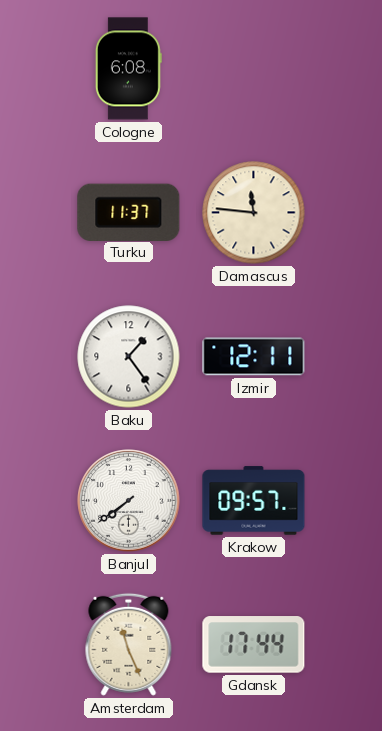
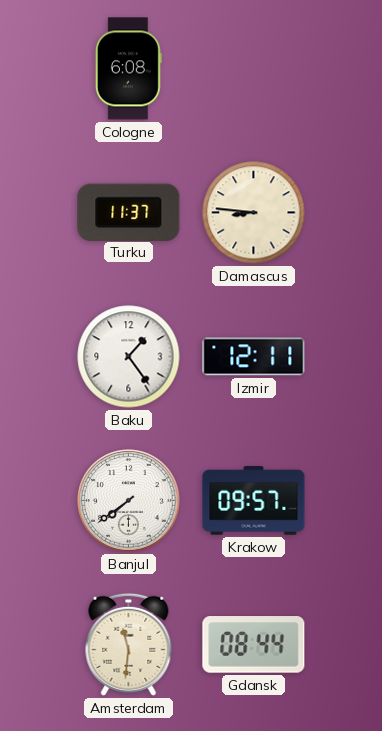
Damascus: 11:46 -> 8:46 (254, 213)
Amsterdam: 11:26 -> 11:31 (129, 644)
Gdansk: 17:44 -> 08:44 (254, 645)
